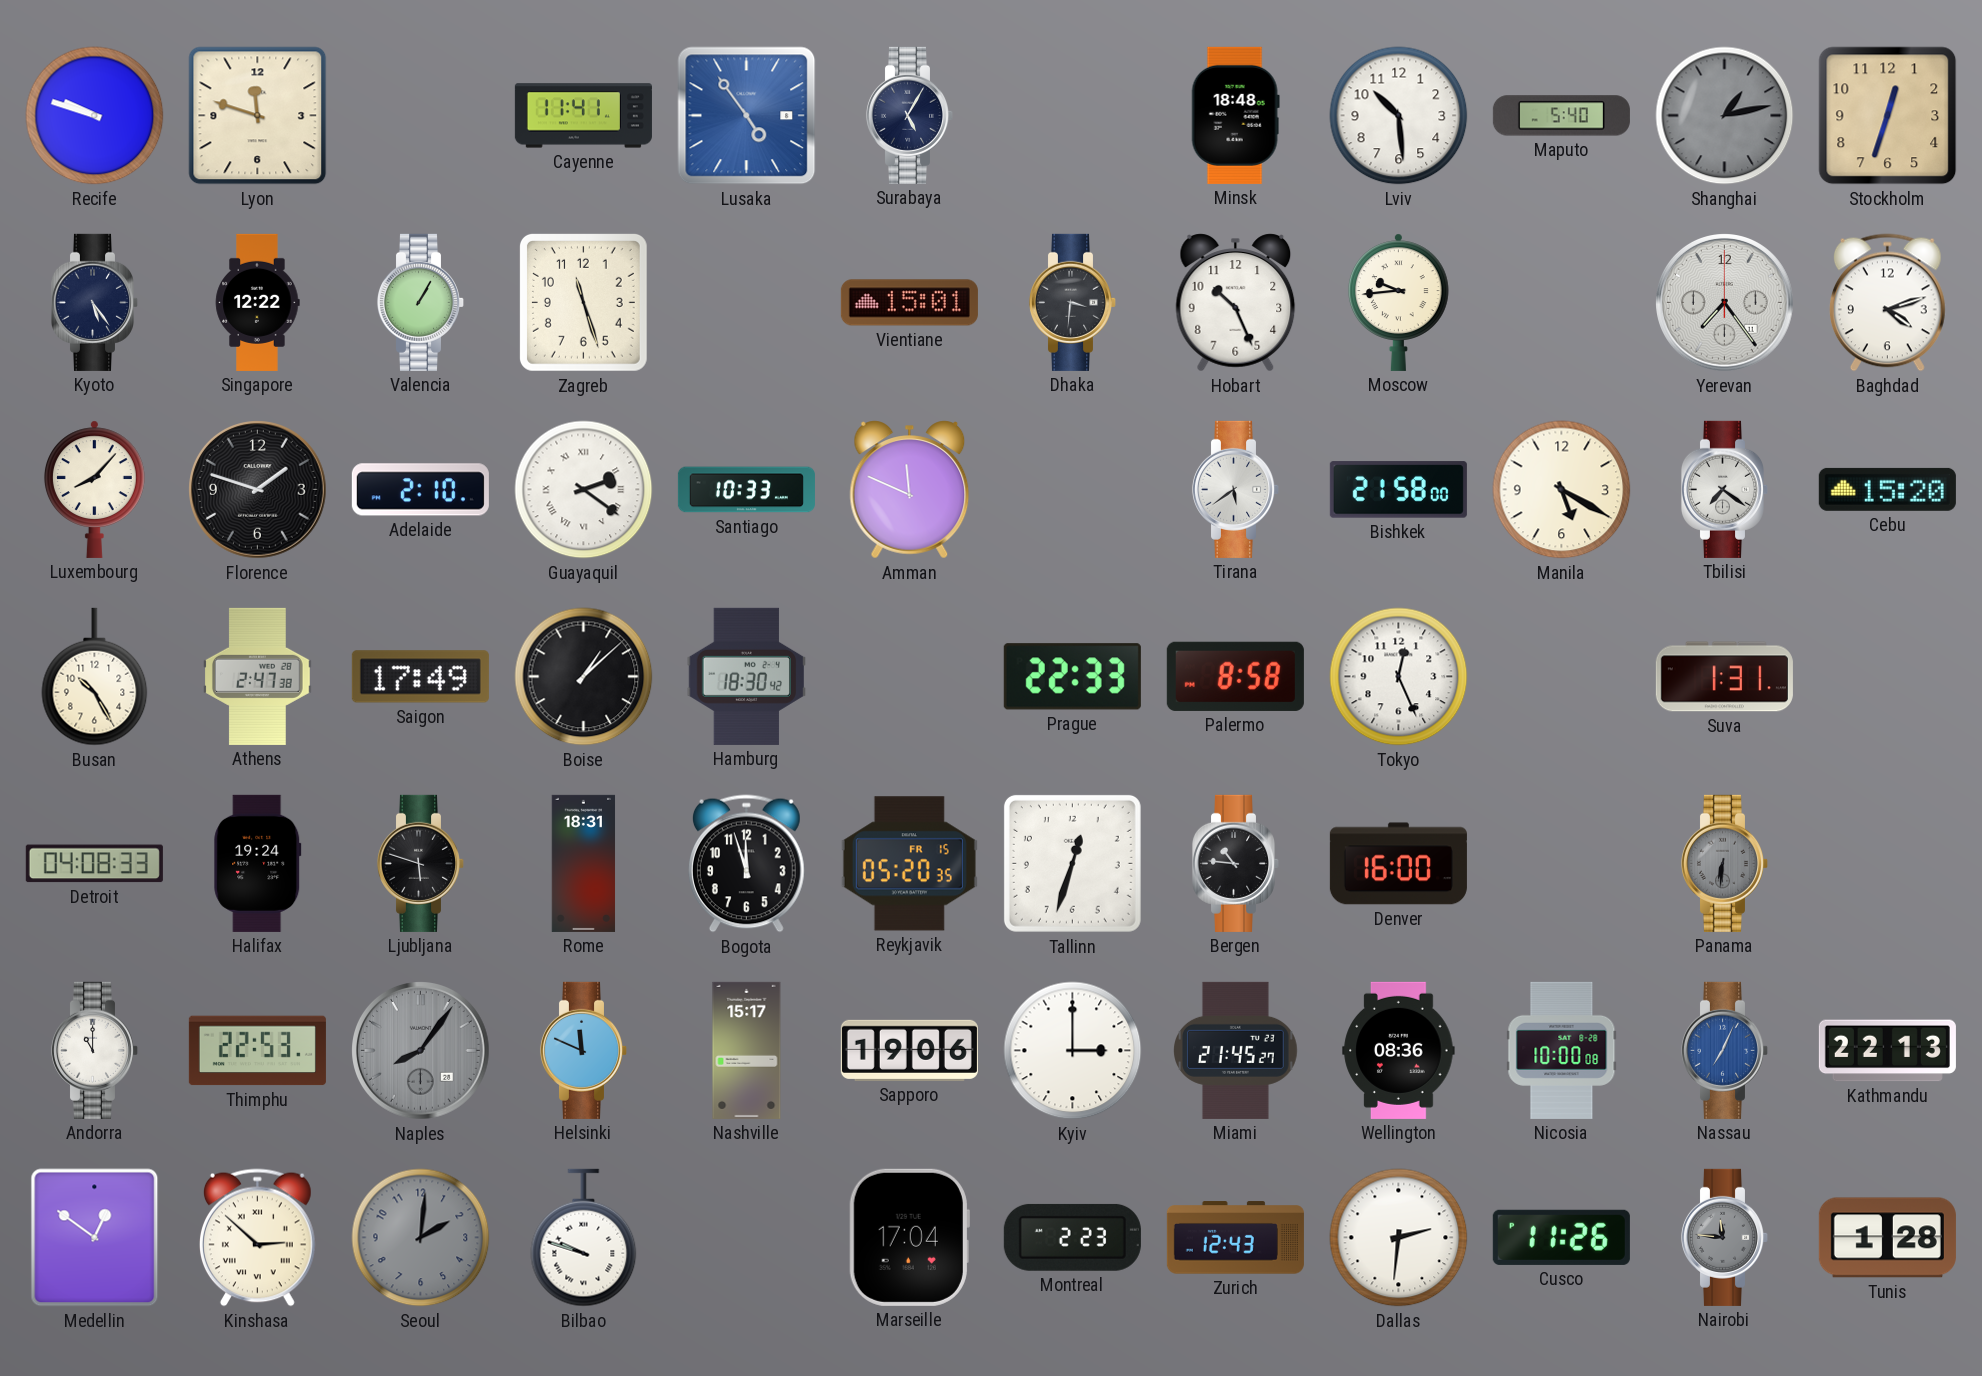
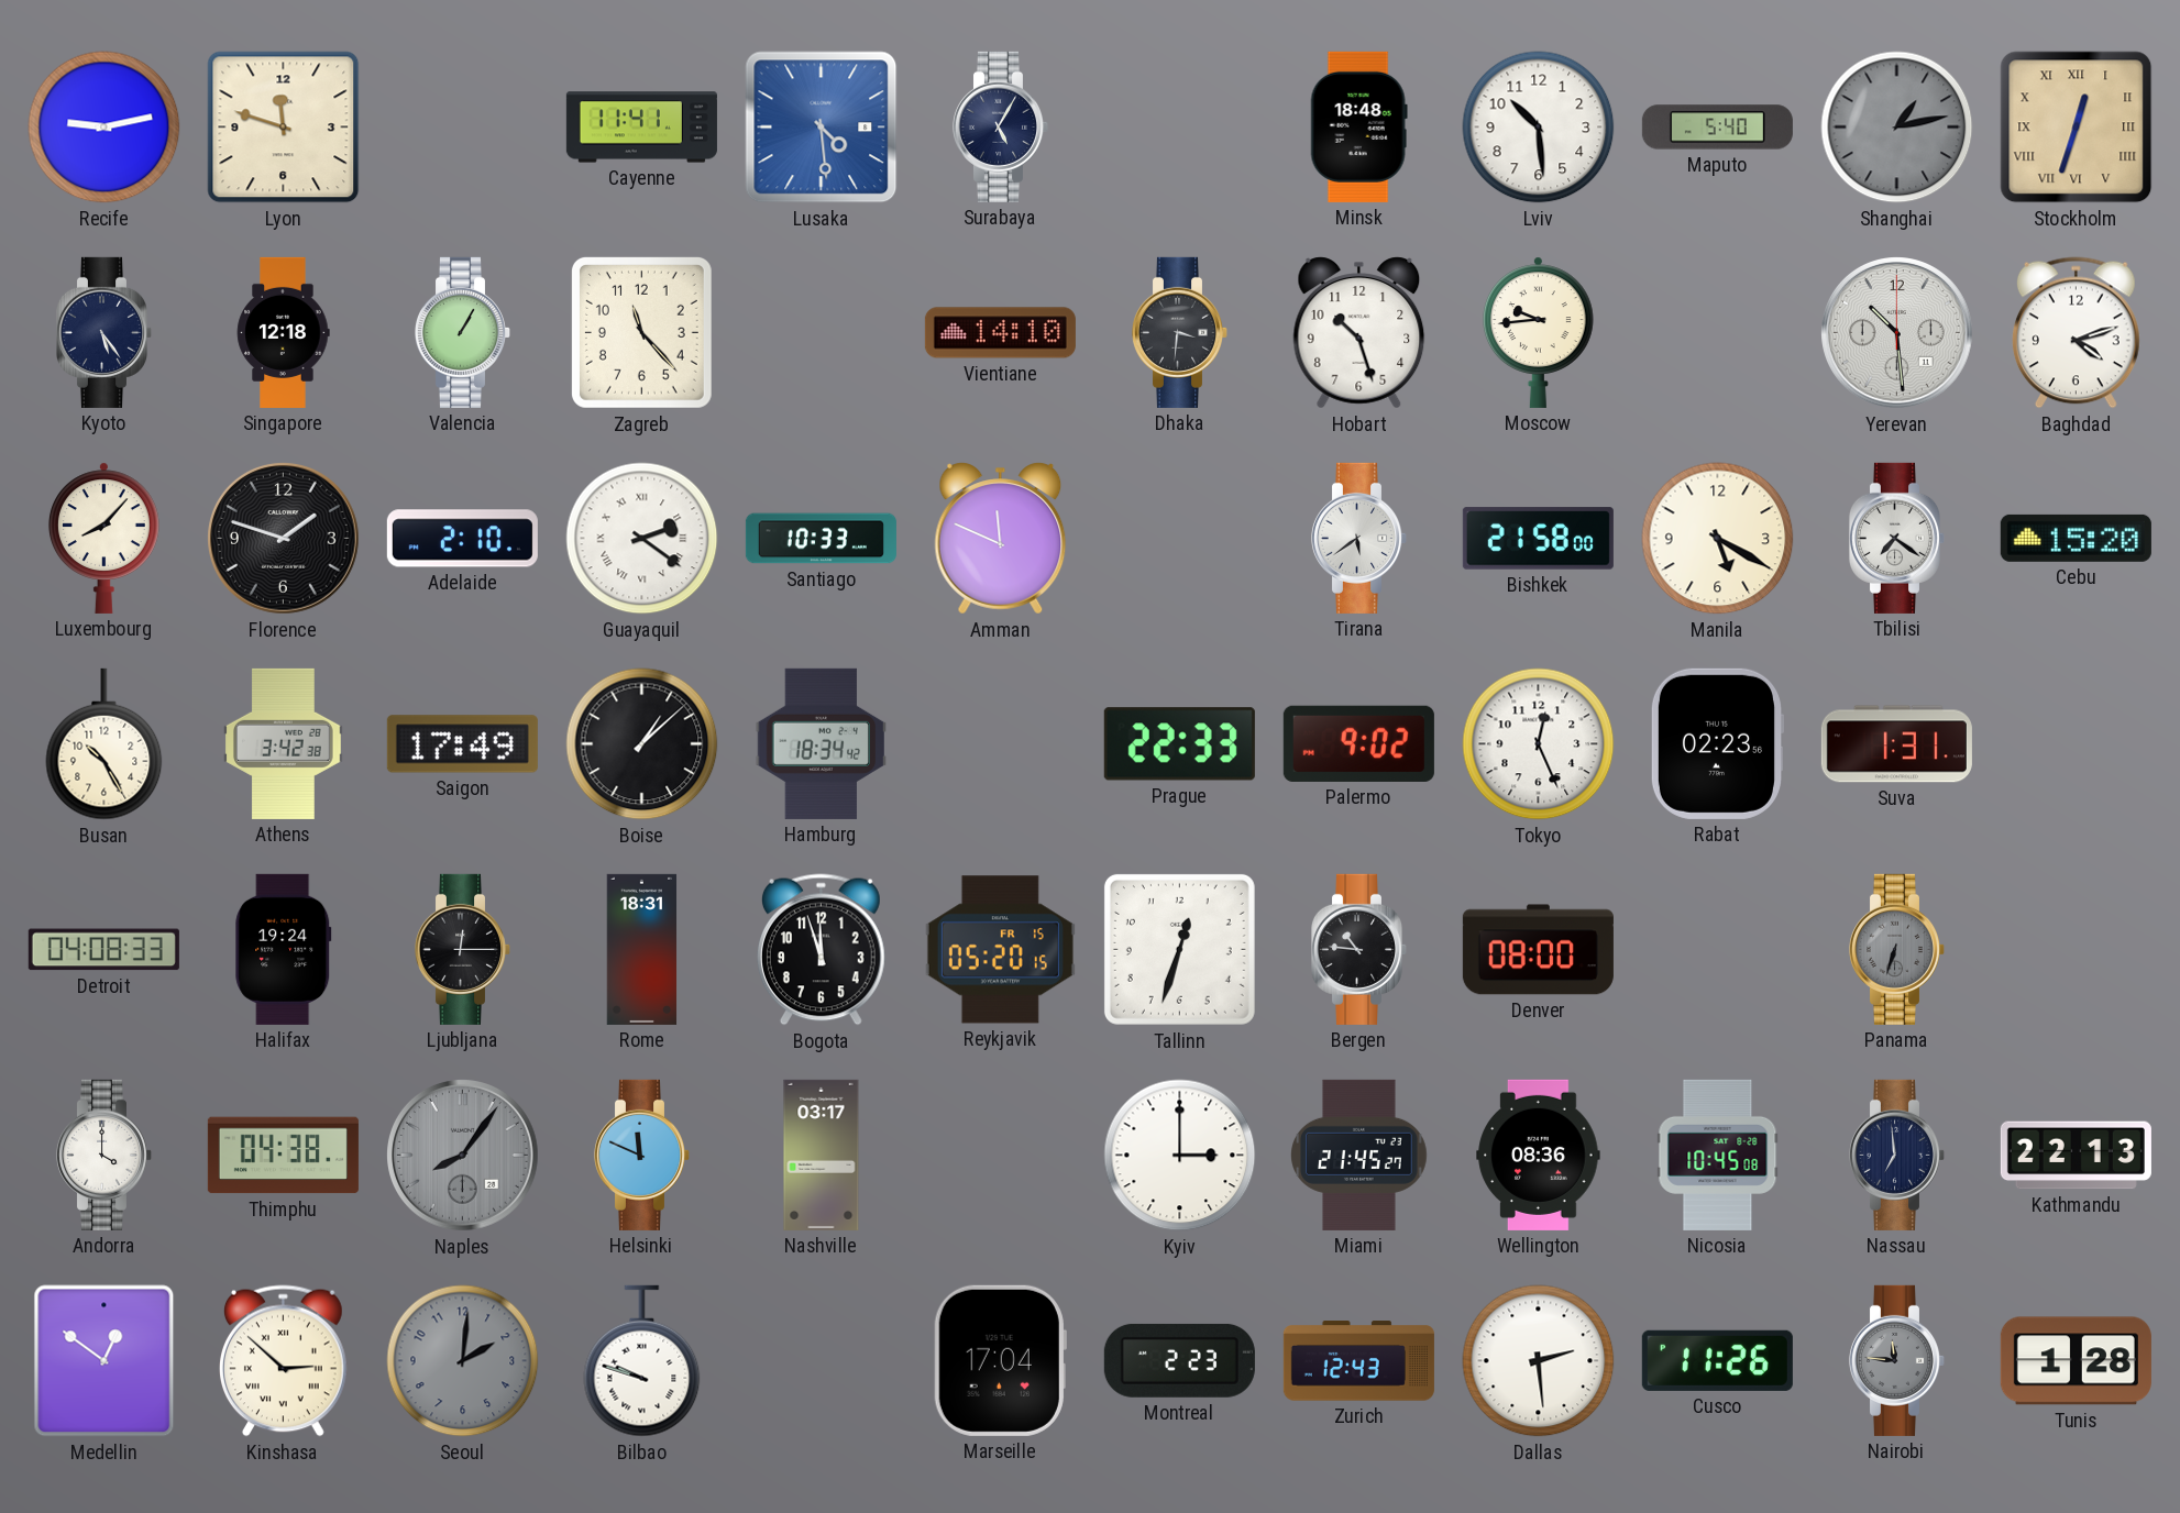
Recife: 9:48 -> 9:13 (104, 128)
Lusaka: 4:54 -> 4:29 (822, 128)
Stockholm numerals: Arabic -> Roman (2077, 128)
Singapore: 12:22 -> 12:18 (283, 332)
Zagreb: 11:27 -> 11:23 (641, 332)
Vientiane: 15:01 -> 14:10 (1000, 333)
Hobart: 10:26 -> 10:27 (1359, 333)
Yerevan: 7:24 -> 10:29 (1897, 333)
Athens: 2:47 -> 3:42 (284, 743)
Hamburg: 18:30 -> 18:34 (822, 743)
Palermo: 8:58 -> 9:02 (1358, 743)
Rabat: none -> 02:23 (1717, 743)
Ljubljana: 5:48 -> 12:15 (463, 949)
Reykjavik: 05:20:35 -> 05:20:15 (1000, 950)
Denver: 16:00 -> 08:00 (1538, 950)
Panama: 6:31 -> 6:33 (1897, 949)
Andorra: 11:00 -> 4:00 (104, 1155)
Thimphu: 22:53 -> 04:38 (283, 1156)
Nashville: 15:17 -> 03:17 (822, 1155)
Sapporo: 19:06 -> none (909, 1050)
Nicosia: 10:00 -> 10:45 (1718, 1155)
Nassau: 7:04 -> 6:59 (1897, 1155)
Nassau dial: blue -> navy (1897, 1155)
Dallas: 2:31 -> 2:29 (1539, 1361)
